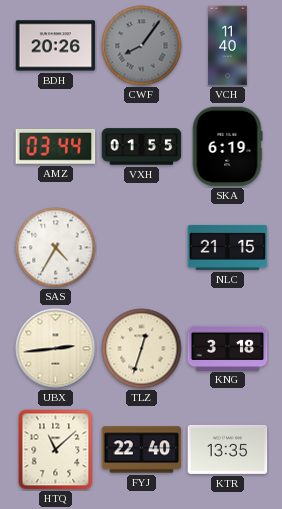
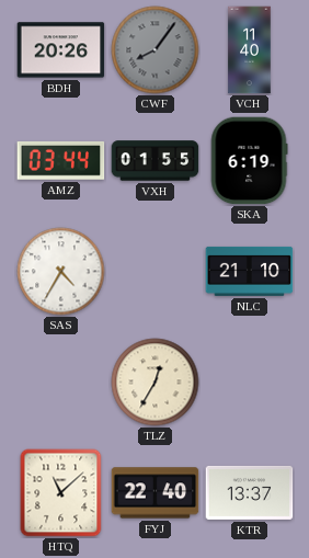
NLC: 21:15 -> 21:10 (250, 271)
UBX: 2:44 -> none (56, 349)
TLZ: 12:33 -> 12:35 (156, 383)
KNG: 3:18 -> none (228, 348)
KTR: 13:35 -> 13:37 (250, 492)
